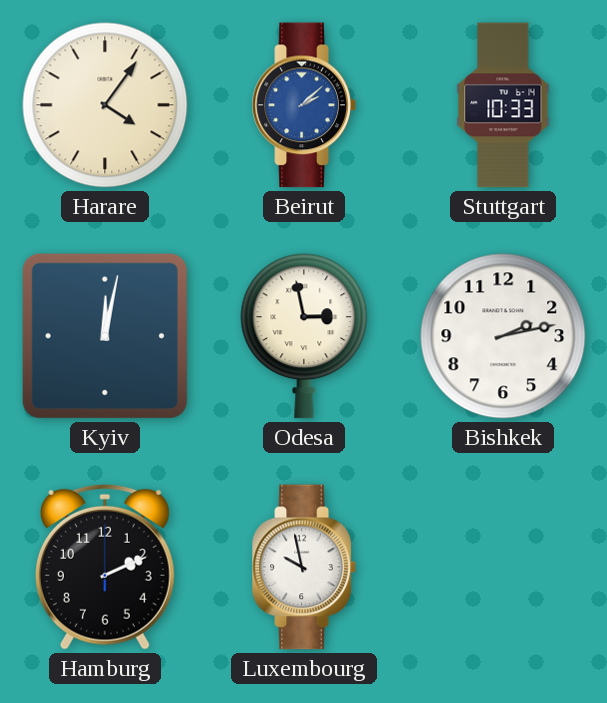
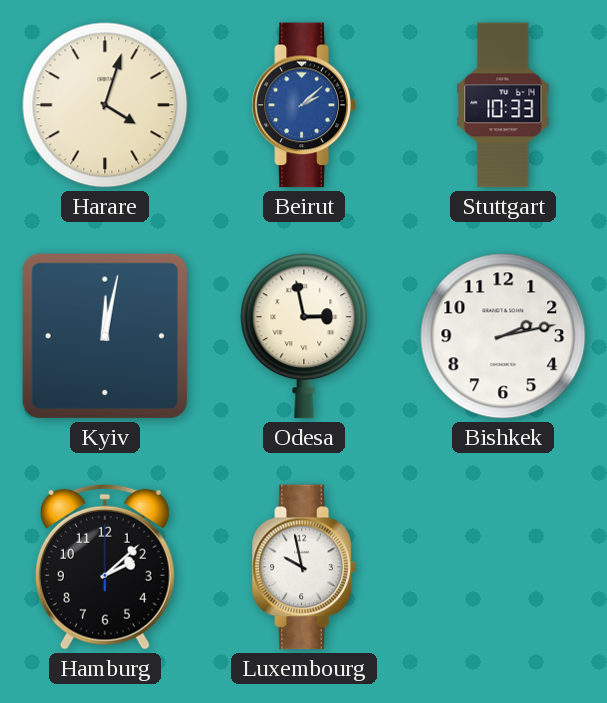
Harare: 4:06 -> 4:03 (105, 105)
Hamburg: 2:11 -> 2:08 (105, 567)
